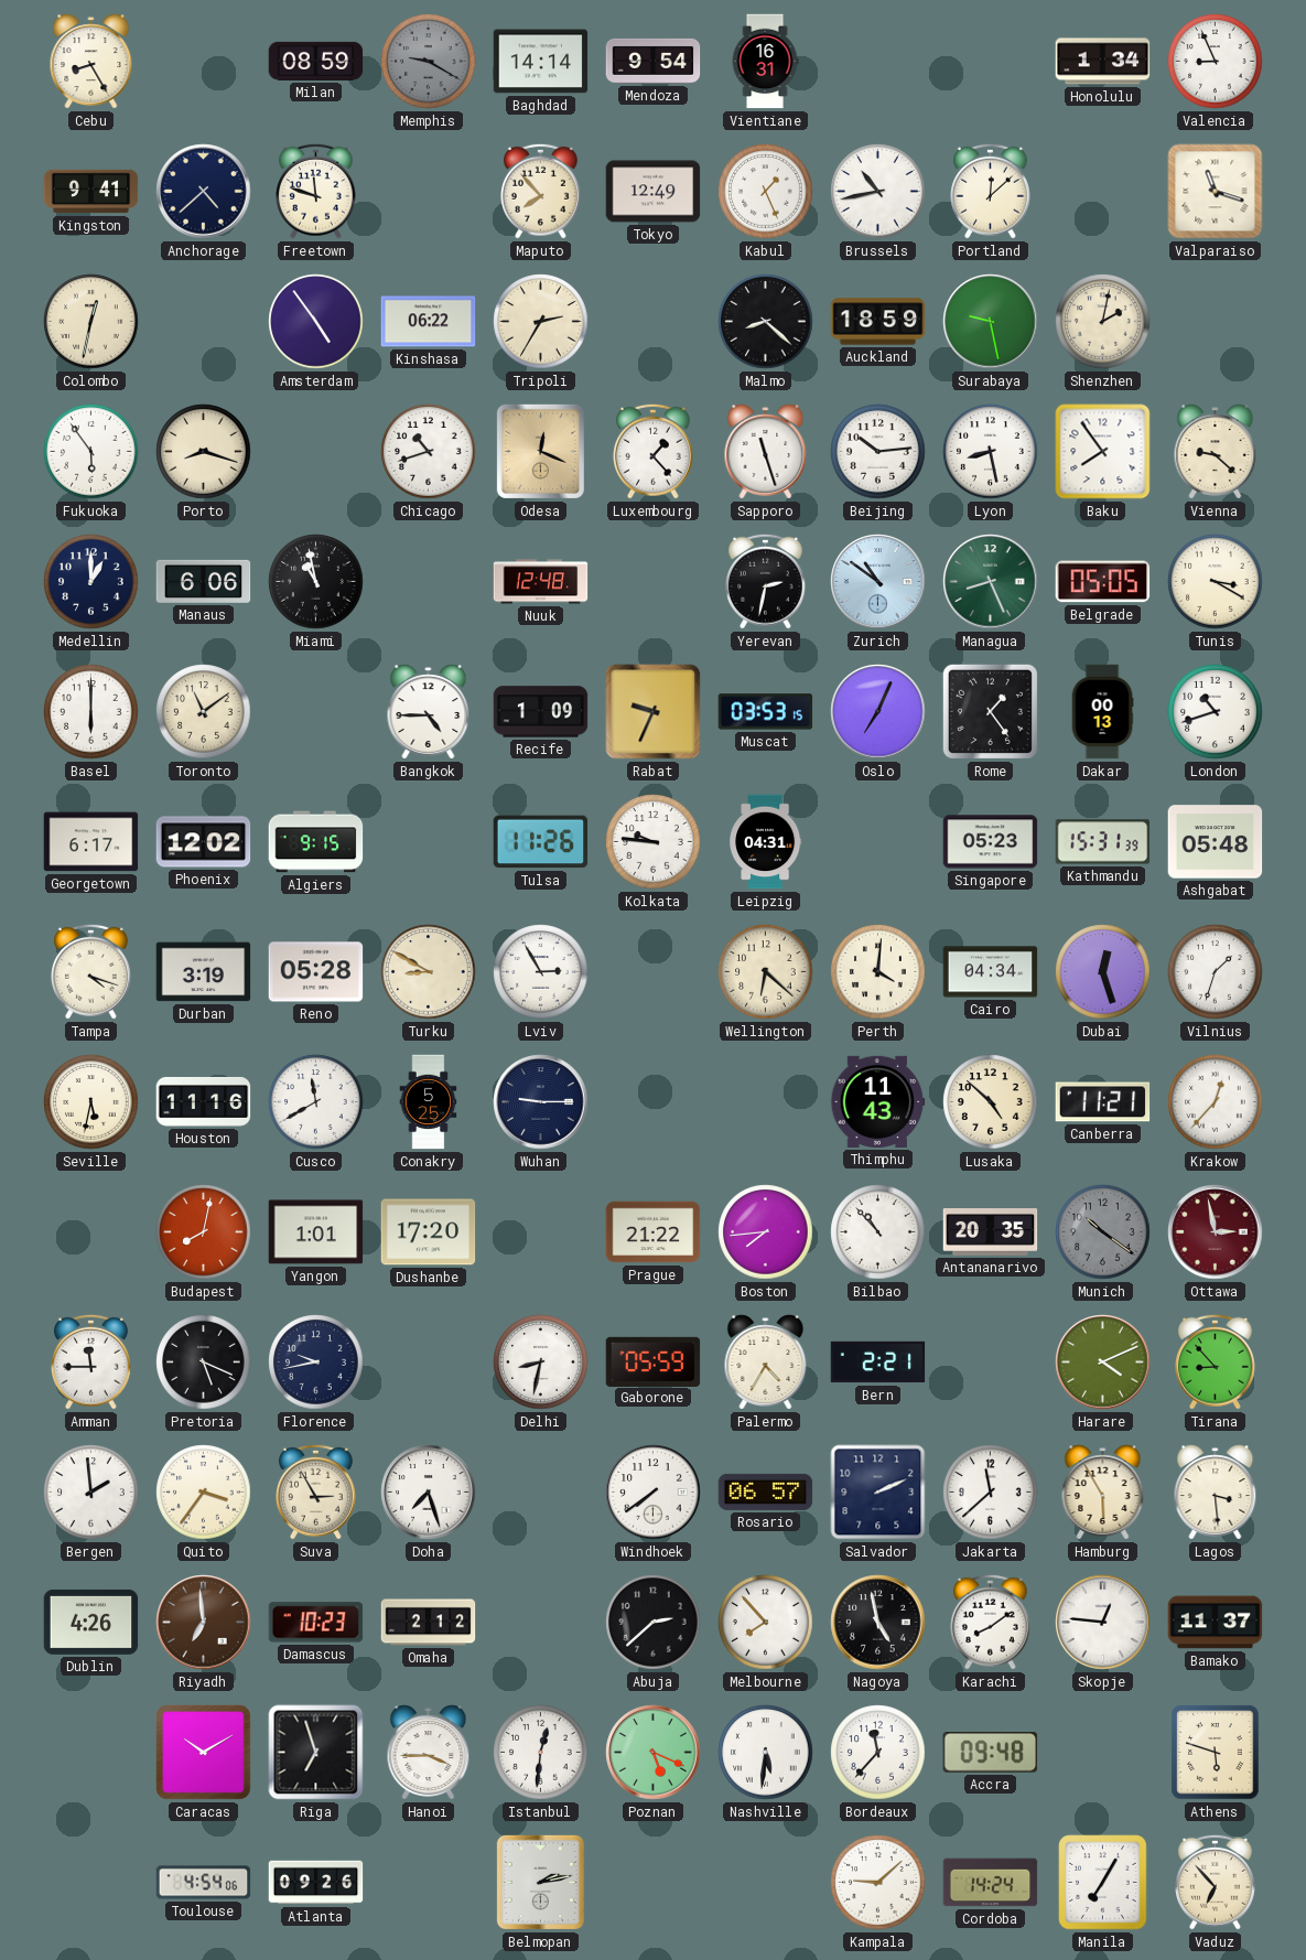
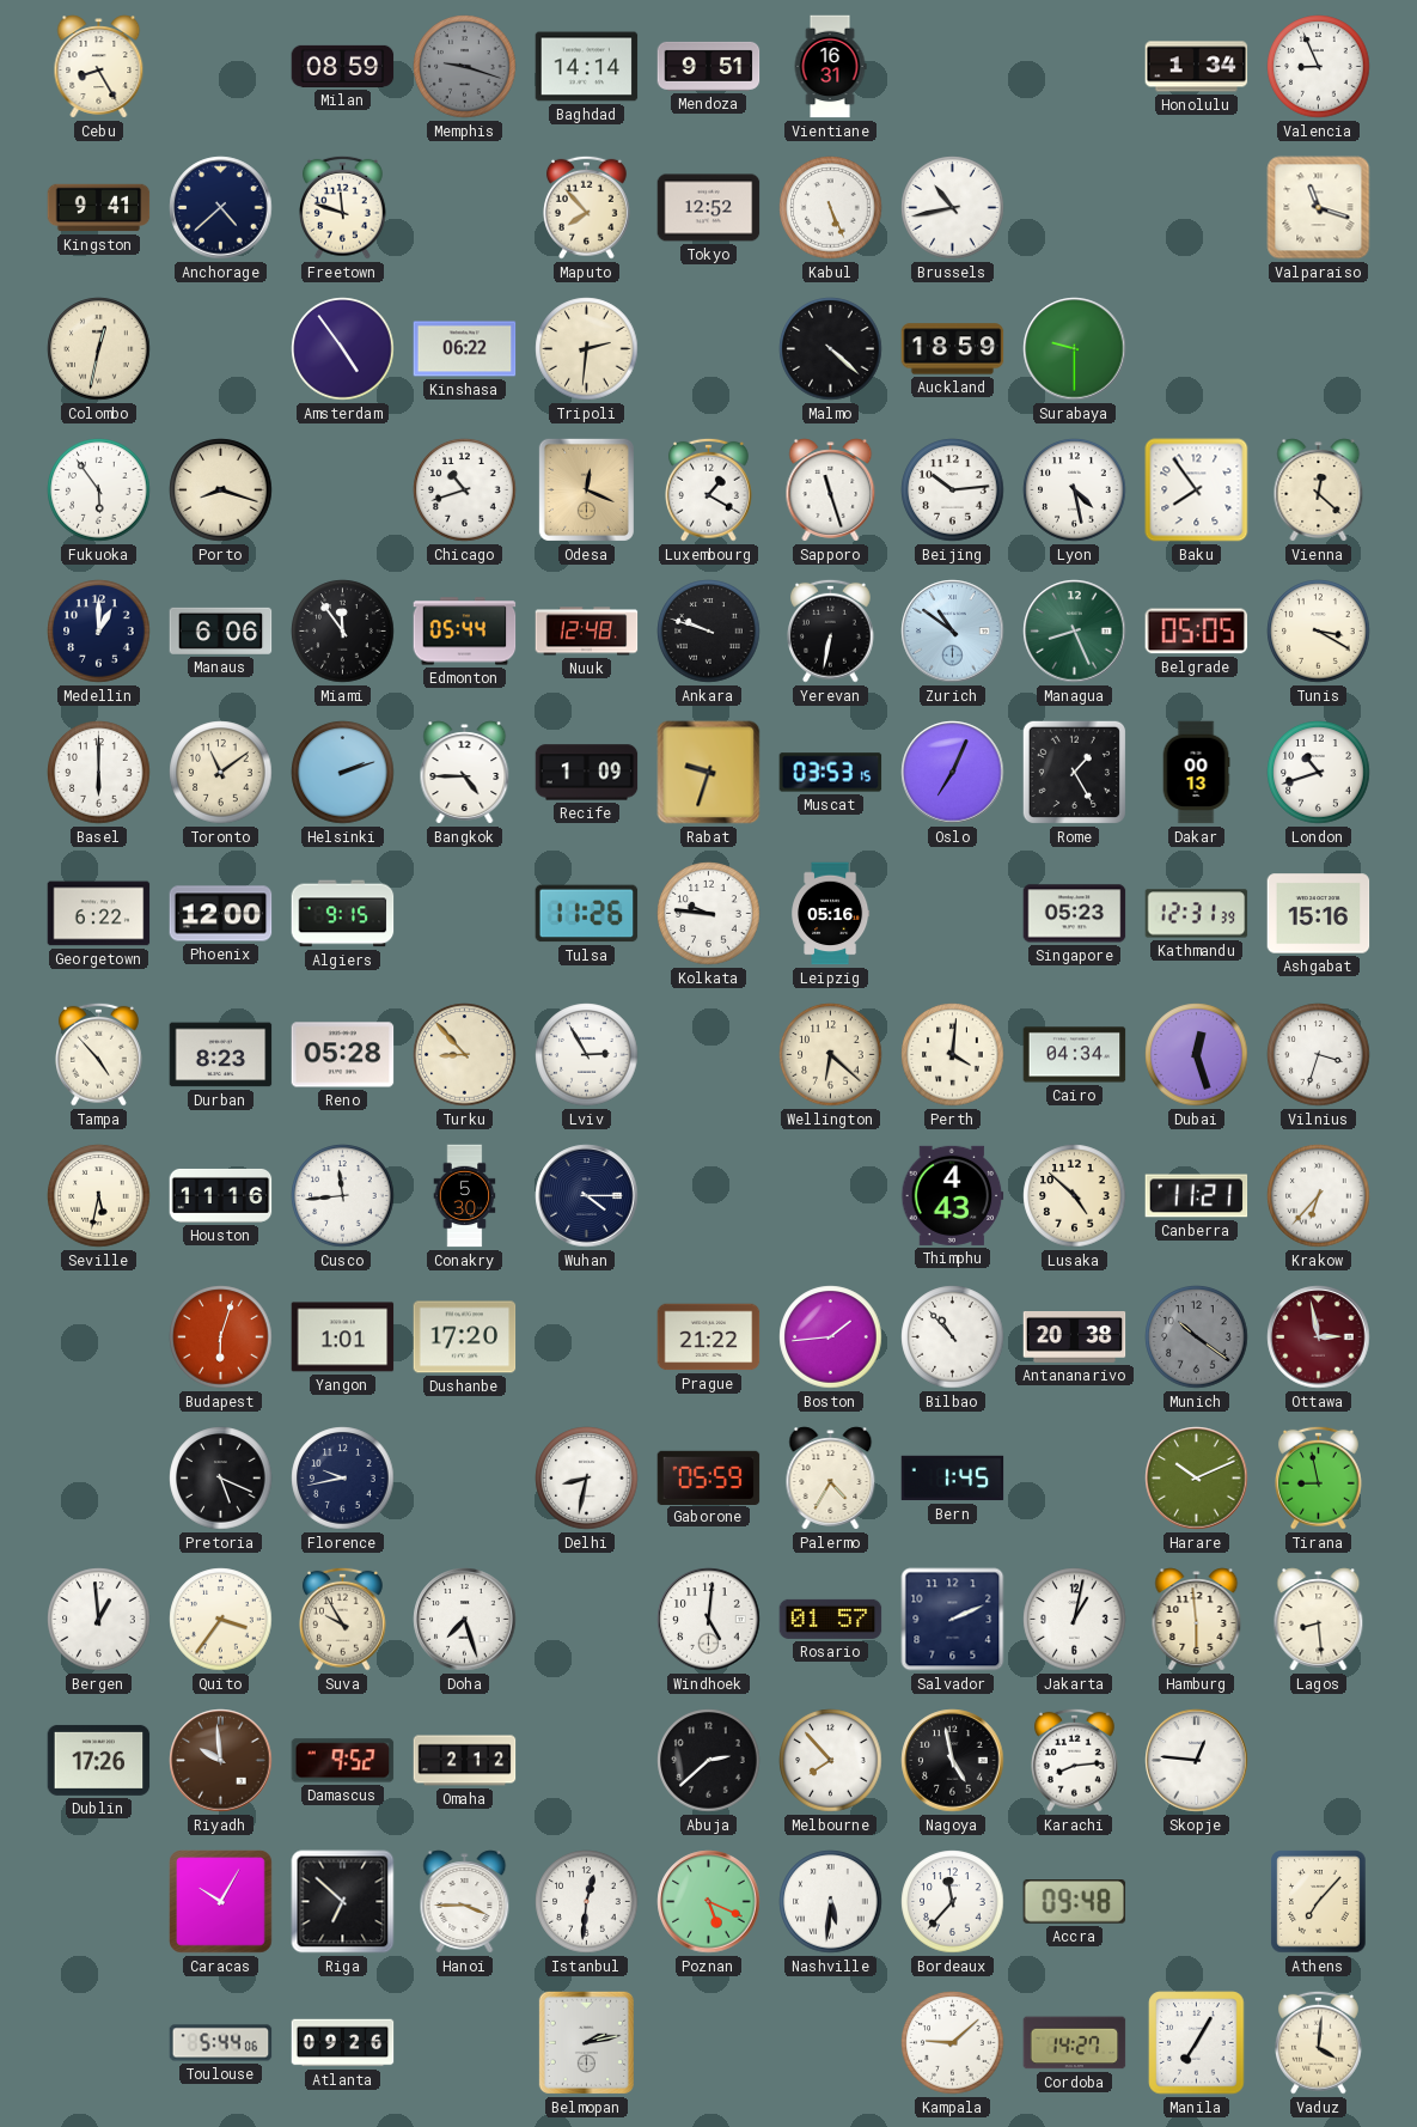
Memphis: 9:20 -> 9:18 (465, 67)
Mendoza: 9:54 -> 9:51 (709, 66)
Tokyo: 12:49 -> 12:52 (709, 208)
Kabul: 1:26 -> 5:26 (831, 208)
Portland: 12:08 -> none (991, 191)
Tripoli: 2:35 -> 2:31 (587, 349)
Malmo: 8:22 -> 4:22 (831, 349)
Surabaya: 9:28 -> 9:30 (1075, 349)
Shenzhen: 2:02 -> none (1103, 322)
Luxembourg: 1:23 -> 1:20 (709, 489)
Lyon: 8:28 -> 4:28 (1075, 490)
Vienna: 9:22 -> 12:22 (1319, 490)
Miami: 10:58 -> 11:54 (343, 632)
Edmonton: none -> 05:44 (465, 632)
Ankara: none -> 9:48 (709, 632)
Yerevan: 2:32 -> 6:32 (831, 630)
Helsinki: none -> 2:12 (343, 773)
Rabat: 9:34 -> 9:33 (709, 773)
Rome: 1:24 -> 1:25 (1074, 772)
Georgetown: 6:17 -> 6:22 (99, 914)
Phoenix: 12:02 -> 12:00 (221, 914)
Leipzig: 04:31 -> 05:16 (831, 914)
Kathmandu: 15:31 -> 12:31 (1197, 914)
Ashgabat: 05:48 -> 15:16 (1319, 914)
Tampa: 4:18 -> 4:53 (99, 1054)
Durban: 3:19 -> 8:23 (221, 1055)
Turku: 8:50 -> 8:53 (465, 1055)
Vilnius: 1:33 -> 3:33 (1319, 1055)
Cusco: 11:40 -> 11:44 (343, 1196)
Conakry: 5:25 -> 5:30 (465, 1196)
Wuhan: 9:15 -> 4:15 (587, 1196)
Thimphu: 11:43 -> 4:43 (953, 1195)
Krakow: 12:37 -> 6:37 (1319, 1196)
Budapest: 8:02 -> 6:03 (221, 1337)
Boston: 7:44 -> 1:44 (831, 1337)
Antananarivo: 20:35 -> 20:38 (1075, 1337)
Amman: 11:45 -> none (91, 1361)
Bern: 2:21 -> 1:45 (953, 1479)
Harare: 4:11 -> 10:11 (1197, 1479)
Tirana: 8:53 -> 8:58 (1319, 1477)
Bergen: 1:59 -> 12:59 (99, 1620)
Suva: 2:55 -> 9:55 (343, 1619)
Windhoek: 7:39 -> 5:01 (709, 1620)
Rosario: 06:57 -> 01:57 (831, 1619)
Jakarta: 11:38 -> 1:02 (1075, 1620)
Hamburg: 5:55 -> 5:59 (1197, 1620)
Lagos: 3:29 -> 8:29 (1319, 1620)
Dublin: 4:26 -> 17:26 (99, 1760)
Riyadh: 6:59 -> 9:59 (221, 1761)
Damascus: 10:23 -> 9:52 (343, 1761)
Karachi: 8:09 -> 8:14 (1075, 1760)
Bamako: 11:37 -> none (1216, 1623)
Caracas: 10:10 -> 10:05 (221, 1902)
Riga: 6:57 -> 6:52 (343, 1902)
Athens: 5:48 -> 7:07 (1319, 1902)
Toulouse: 4:54 -> 5:44 (221, 2043)
Cordoba: 14:24 -> 14:27 (1075, 2043)
Vaduz: 6:53 -> 4:01 (1319, 2042)
